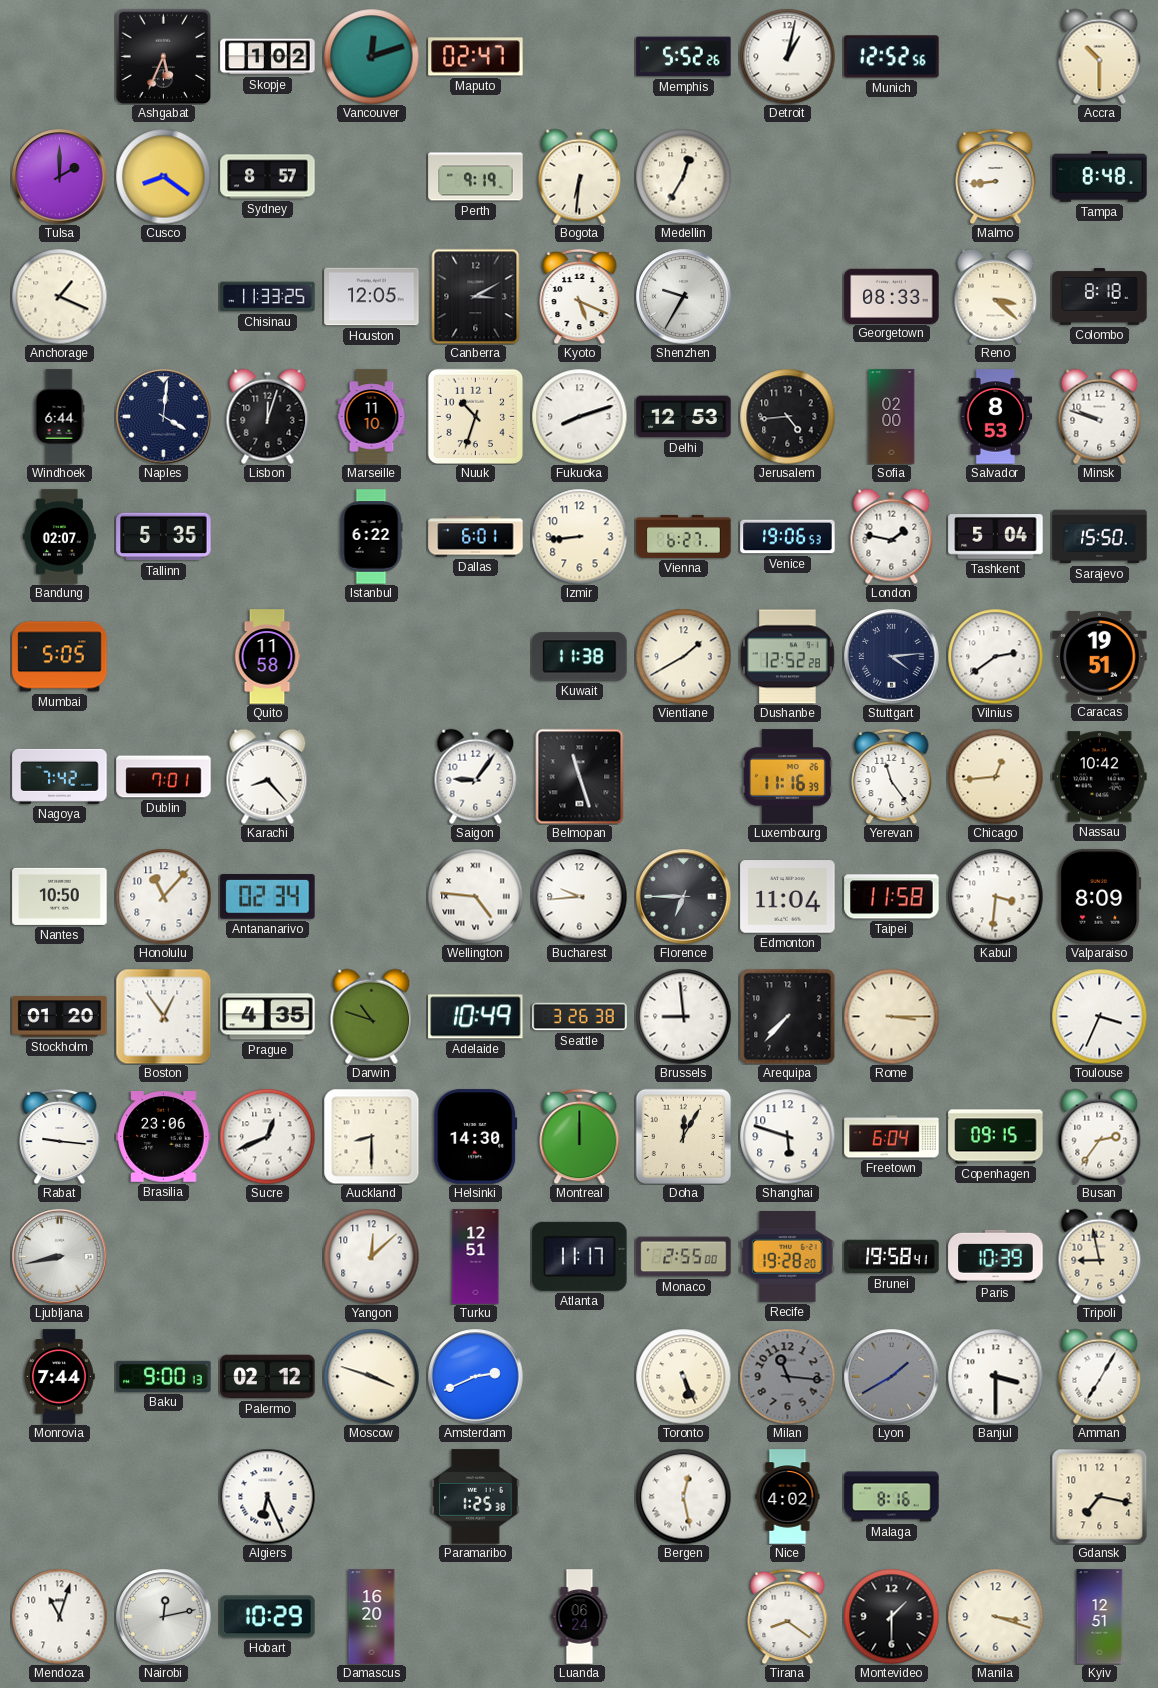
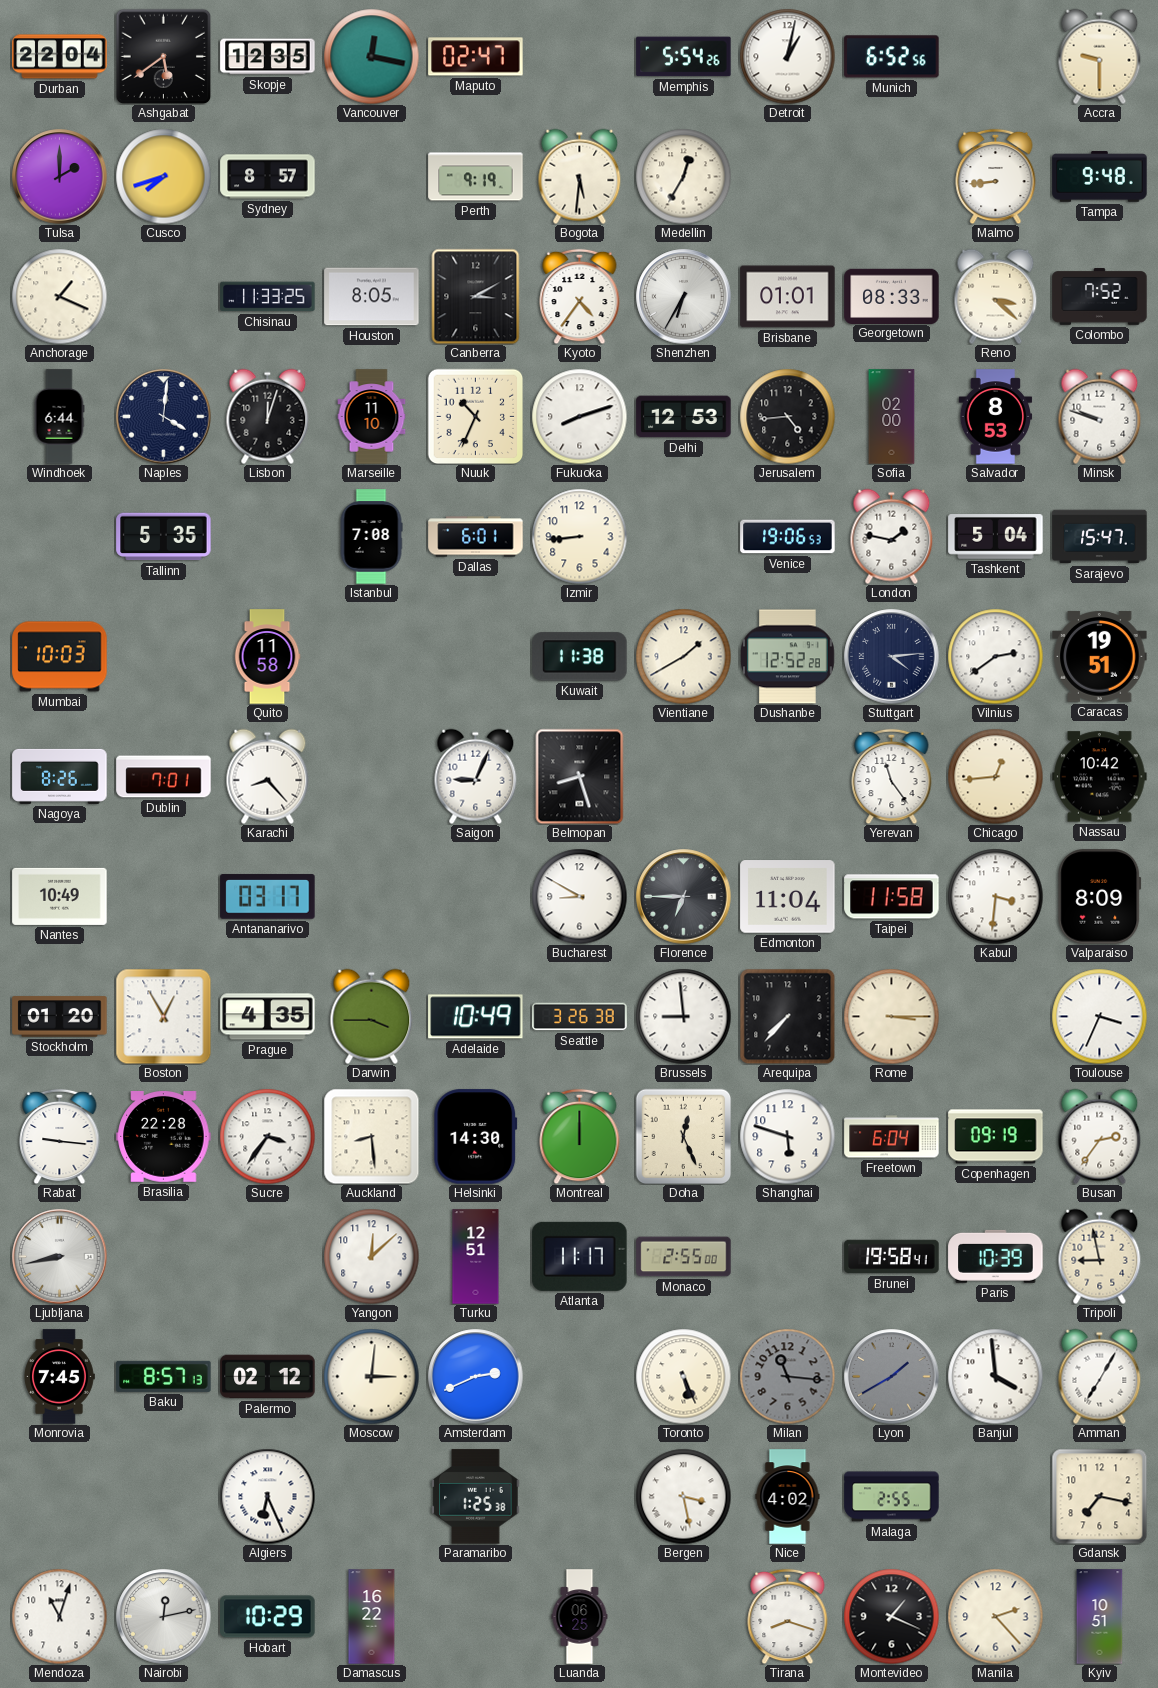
Durban: none -> 22:04 (60, 57)
Ashgabat: 5:34 -> 5:39 (163, 56)
Skopje: 1:02 -> 12:35 (268, 57)
Vancouver: 12:12 -> 12:17 (371, 56)
Memphis: 5:52 -> 5:54 (684, 57)
Munich: 12:52 -> 6:52 (892, 57)
Accra: 10:30 -> 9:30 (1100, 56)
Cusco: 8:21 -> 7:42 (163, 176)
Bogota: 6:31 -> 5:31 (580, 176)
Tampa: 8:48 -> 9:48 (1100, 177)
Houston: 12:05 -> 8:05 (372, 297)
Kyoto: 5:19 -> 4:36 (580, 296)
Shenzhen: 9:35 -> 6:35 (684, 297)
Brisbane: none -> 01:01 (788, 297)
Colombo: 8:18 -> 7:52 (1100, 297)
Nuuk: 10:33 -> 10:34 (475, 416)
Bandung: 02:07 -> none (59, 537)
Istanbul: 6:22 -> 7:08 (371, 537)
Vienna: 6:27 -> none (684, 536)
Sarajevo: 15:50 -> 15:47 (1100, 537)
Mumbai: 5:05 -> 10:03 (60, 657)
Nagoya: 7:42 -> 8:26 (60, 776)
Saigon: 9:06 -> 9:04 (476, 776)
Belmopan: 11:27 -> 8:27 (580, 776)
Luxembourg: 11:16 -> none (787, 777)
Nantes: 10:50 -> 10:49 (60, 896)
Honolulu: 11:07 -> none (163, 896)
Antananarivo: 02:34 -> 03:17 (268, 897)
Wellington: 4:46 -> none (475, 896)
Bucharest: 9:44 -> 8:50 (579, 896)
Boston: 12:54 -> 12:55 (163, 1016)
Darwin: 10:48 -> 3:45 (372, 1016)
Brasilia: 23:06 -> 22:28 (164, 1137)
Sucre: 12:41 -> 3:36 (267, 1136)
Auckland: 8:30 -> 8:29 (371, 1136)
Doha: 12:05 -> 12:26 (683, 1136)
Copenhagen: 09:15 -> 09:19 (996, 1137)
Recife: 19:28 -> none (788, 1257)
Monrovia: 7:44 -> 7:45 (59, 1377)
Baku: 9:00 -> 8:57 (164, 1376)
Moscow: 3:48 -> 3:01 (371, 1376)
Banjul: 3:30 -> 3:59 (995, 1376)
Bergen: 12:28 -> 3:28 (683, 1496)
Malaga: 8:16 -> 2:55 (892, 1497)
Damascus: 16:20 -> 16:22 (372, 1617)
Luanda: 06:24 -> 06:25 (580, 1617)
Tirana: 8:21 -> 8:18 (788, 1616)
Montevideo: 1:30 -> 1:19 (891, 1616)
Manila: 3:18 -> 2:23 (995, 1616)
Kyiv: 12:51 -> 10:51 (1100, 1617)
